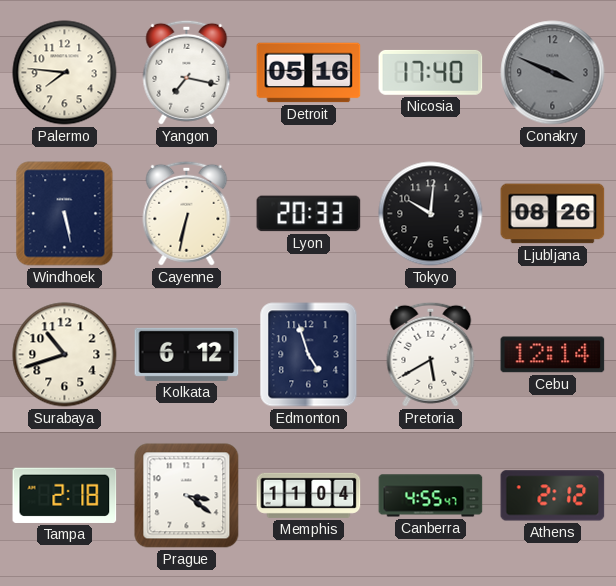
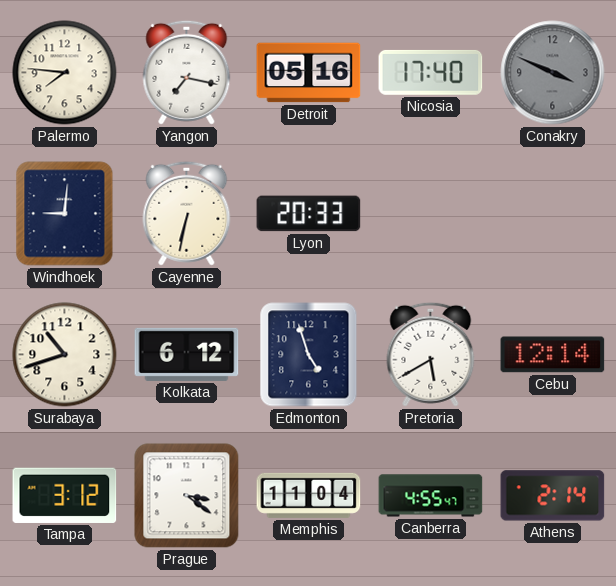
Windhoek: 5:28 -> 9:01 (65, 214)
Tokyo: 10:01 -> none (431, 214)
Ljubljana: 08:26 -> none (553, 214)
Tampa: 2:18 -> 3:12 (65, 495)
Athens: 2:12 -> 2:14 (553, 496)
